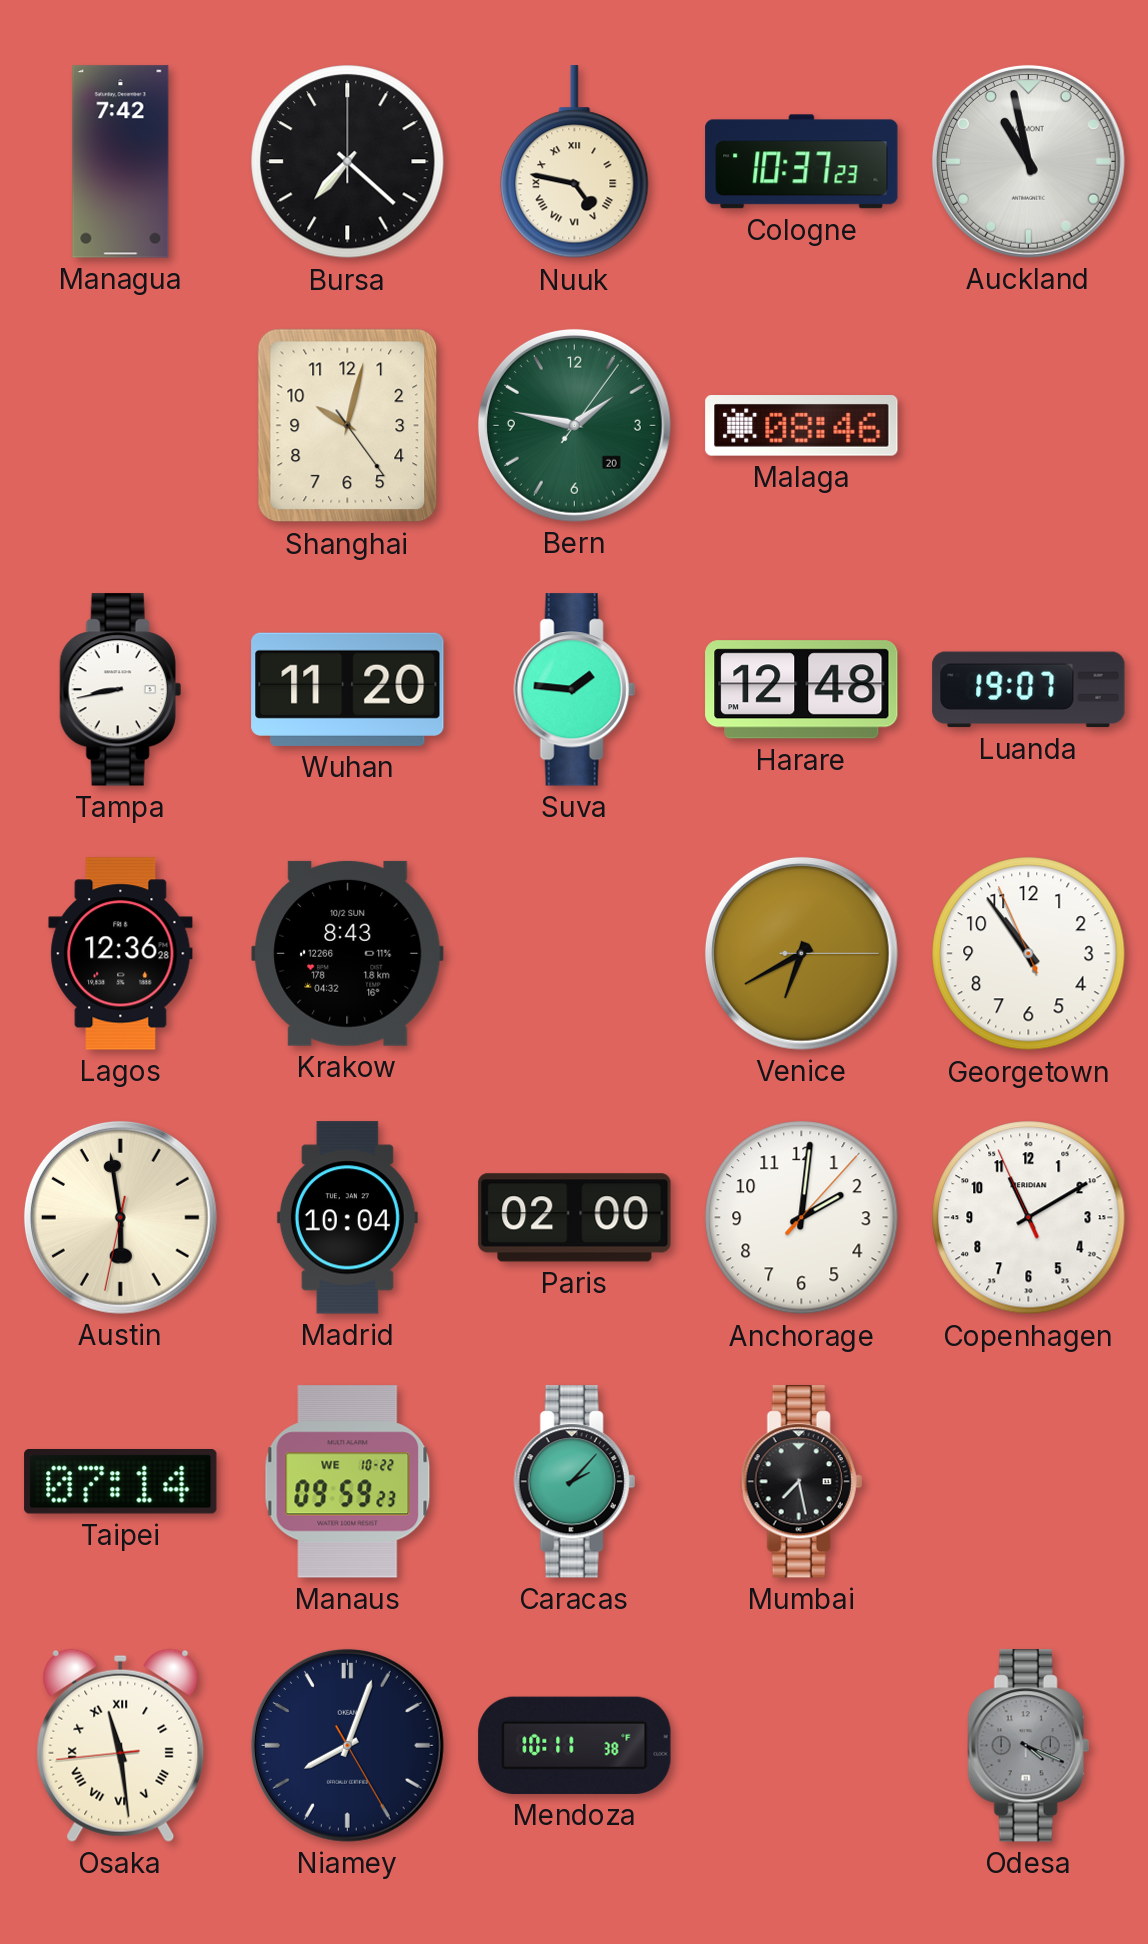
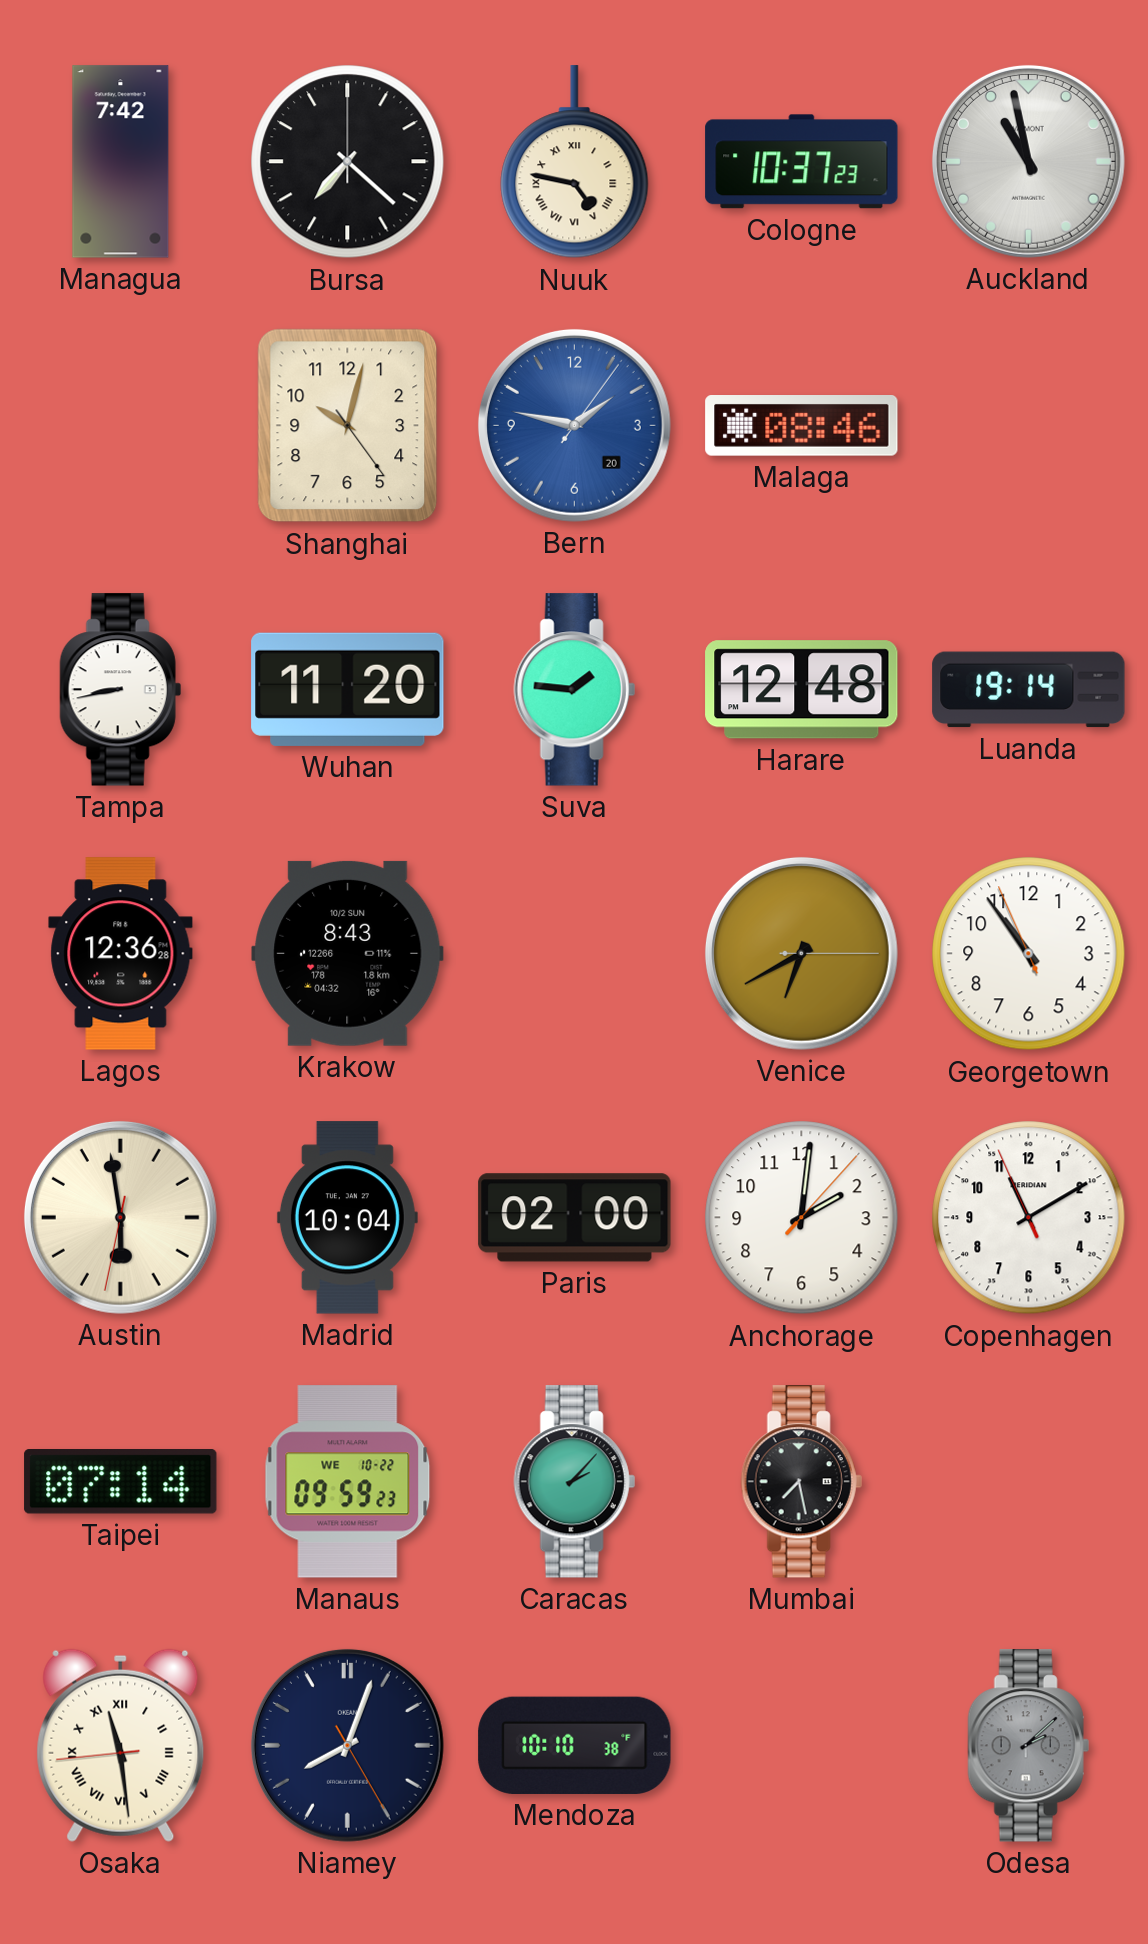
Bern dial: green -> blue (574, 425)
Luanda: 19:07 -> 19:14 (1029, 690)
Mendoza: 10:11 -> 10:10 (575, 1745)
Odesa: 4:19 -> 2:08 (1028, 1746)
